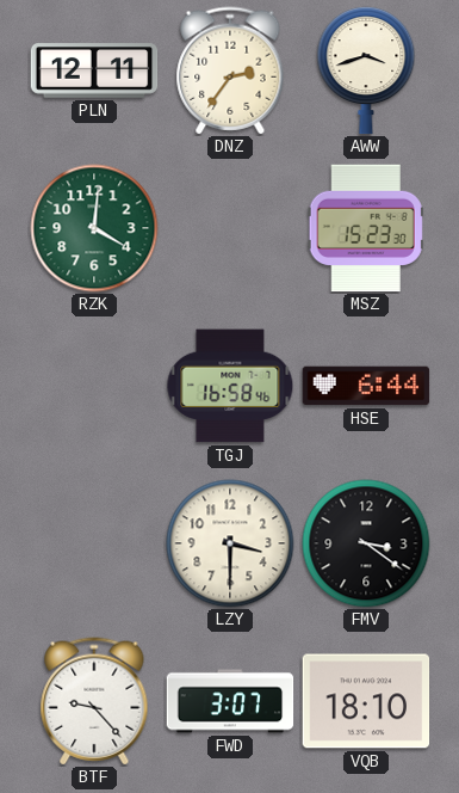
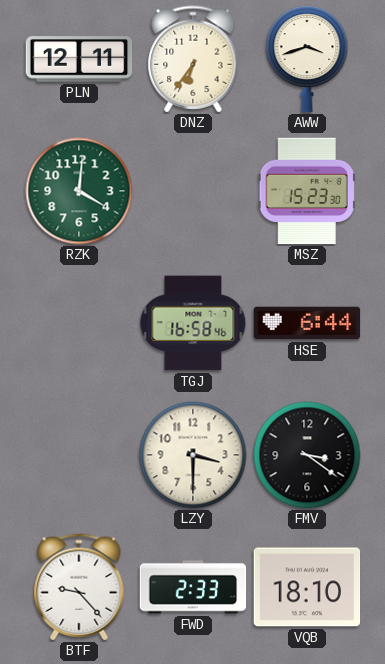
DNZ: 2:36 -> 6:36 (193, 59)
FWD: 3:07 -> 2:33 (193, 587)
